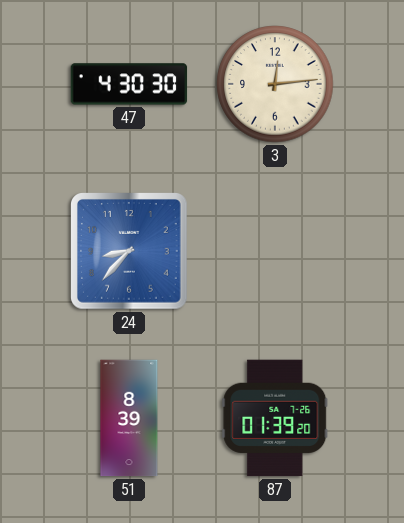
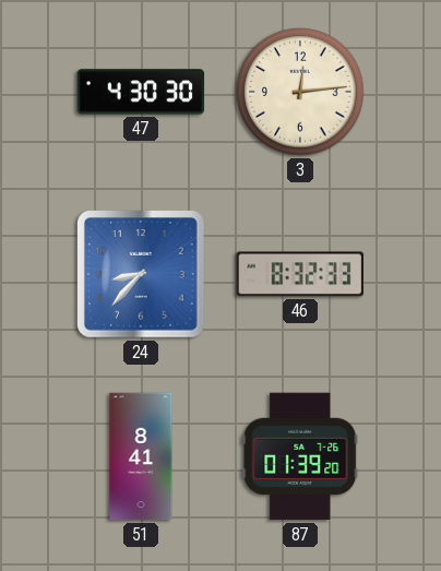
46: none -> 8:32 (299, 274)
51: 8:39 -> 8:41 (141, 456)
